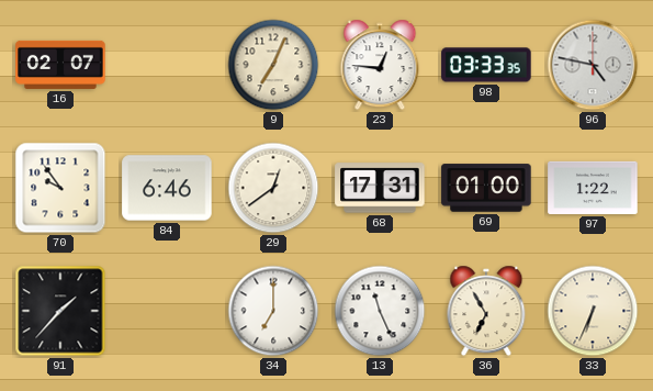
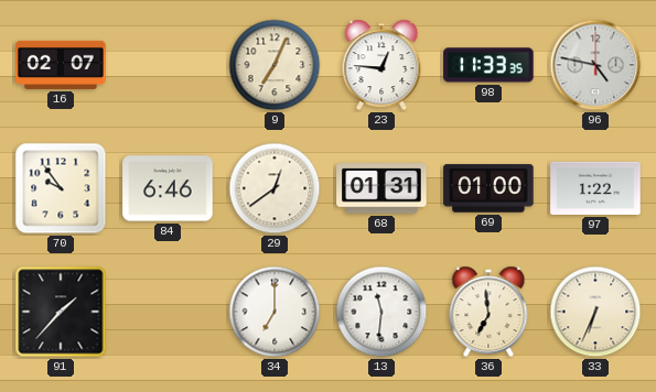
98: 03:33 -> 11:33 (488, 65)
68: 17:31 -> 01:31 (381, 188)
13: 11:26 -> 11:31 (381, 312)
36: 6:55 -> 6:59 (488, 312)
